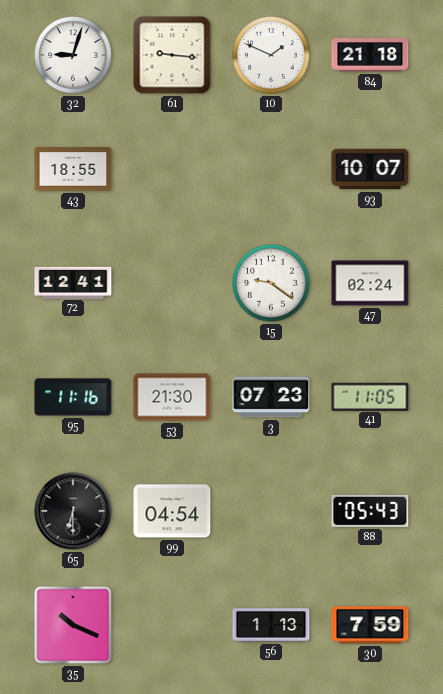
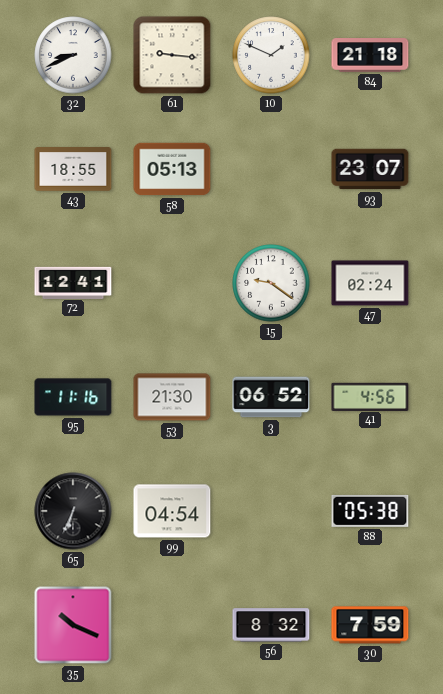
32: 9:03 -> 8:41 (73, 55)
58: none -> 05:13 (172, 169)
93: 10:07 -> 23:07 (370, 169)
3: 07:23 -> 06:52 (271, 397)
41: 11:05 -> 4:56 (370, 396)
65: 6:30 -> 6:34 (73, 511)
88: 05:43 -> 05:38 (370, 511)
56: 1:13 -> 8:32 (271, 625)
